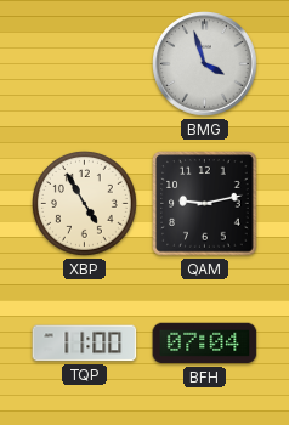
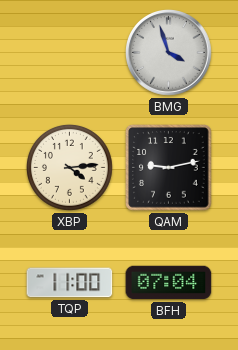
XBP: 4:55 -> 4:14 (69, 167)
